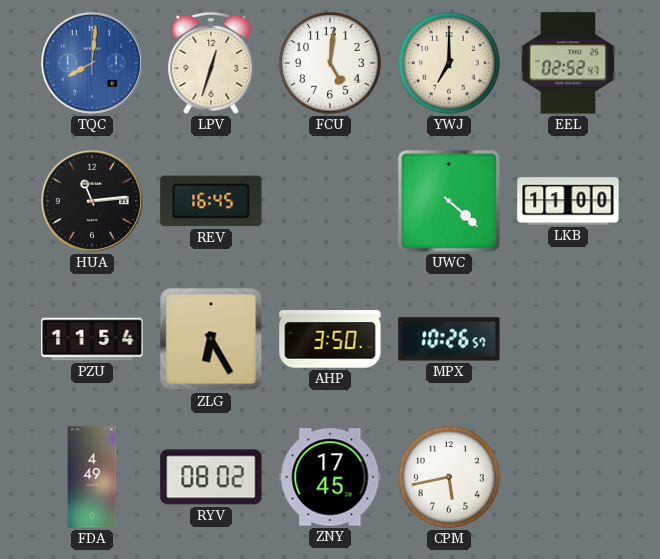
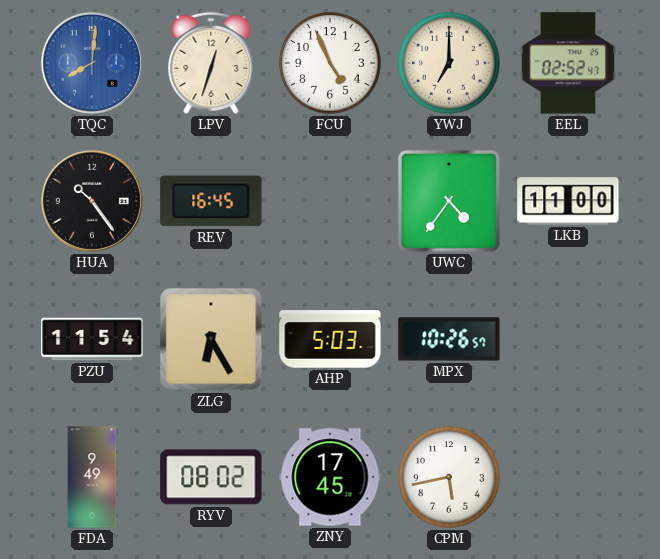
FCU: 5:01 -> 4:56 (330, 63)
HUA: 11:14 -> 10:24 (92, 201)
UWC: 4:22 -> 4:36 (449, 201)
AHP: 3:50 -> 5:03 (330, 339)
FDA: 4:49 -> 9:49 (92, 477)
